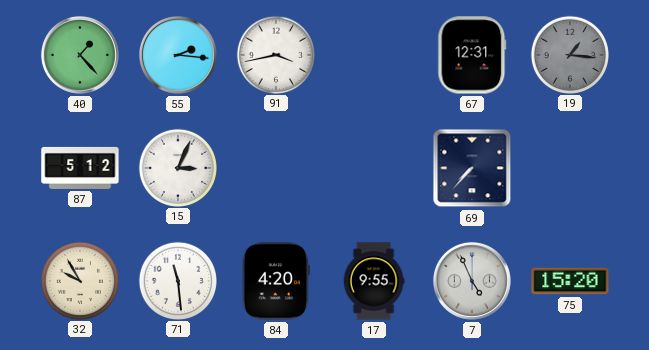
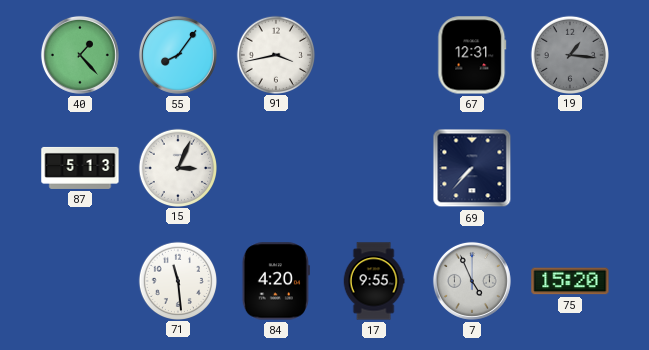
55: 2:16 -> 8:06 (178, 55)
87: 5:12 -> 5:13 (80, 168)
32: 9:55 -> none (79, 280)
